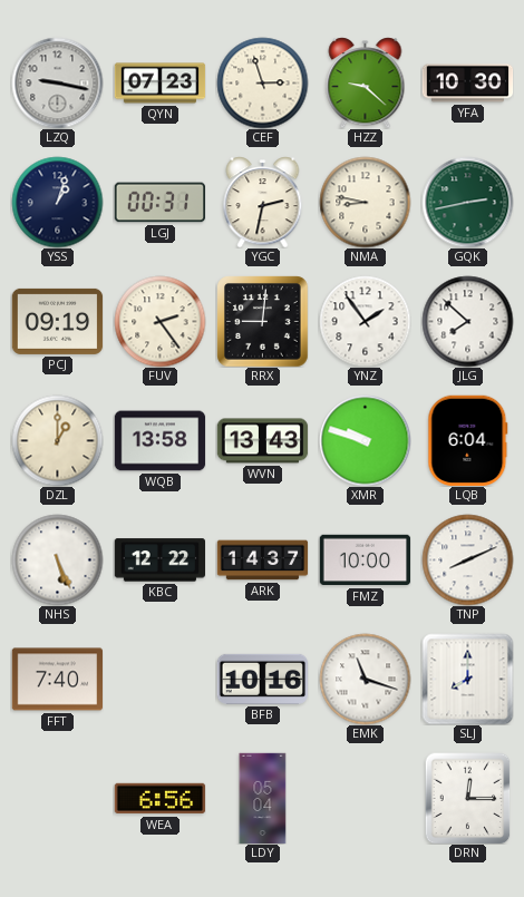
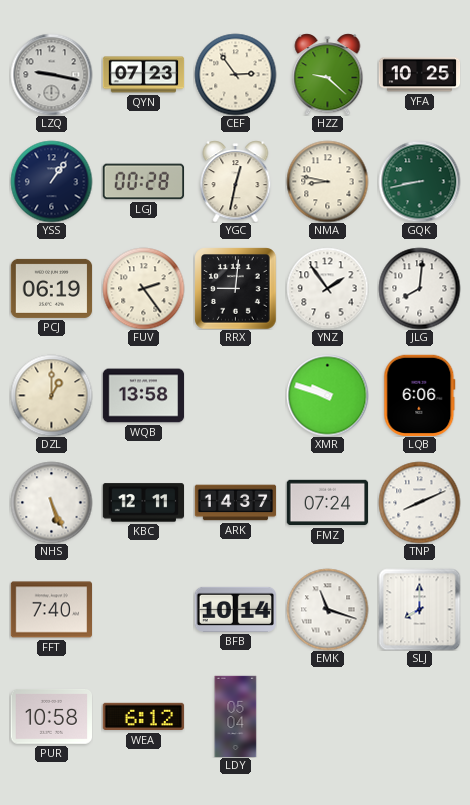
CEF: 2:57 -> 2:54 (235, 74)
YFA: 10:30 -> 10:25 (419, 75)
YSS: 1:03 -> 1:06 (51, 181)
LGJ: 00:31 -> 00:28 (143, 182)
YGC: 2:32 -> 12:32 (236, 181)
GQK: 2:43 -> 8:43 (419, 181)
PCJ: 09:19 -> 06:19 (51, 288)
JLG: 7:52 -> 8:01 (419, 288)
WVN: 13:43 -> none (262, 441)
LQB: 6:04 -> 6:06 (420, 395)
KBC: 12:22 -> 12:11 (143, 503)
FMZ: 10:00 -> 07:24 (327, 503)
BFB: 10:16 -> 10:14 (235, 609)
PUR: none -> 10:58 (51, 717)
WEA: 6:56 -> 6:12 (143, 717)
DRN: 12:15 -> none (468, 798)
